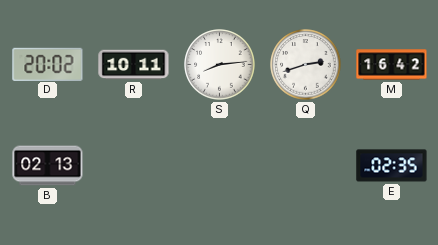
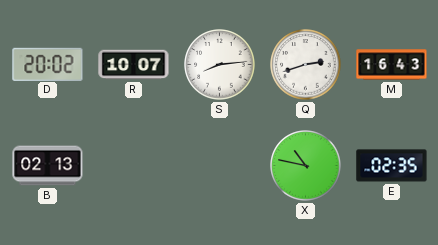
R: 10:11 -> 10:07 (134, 65)
M: 16:42 -> 16:43 (392, 65)
X: none -> 10:47 (306, 166)
